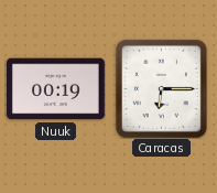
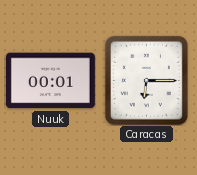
Nuuk: 00:19 -> 00:01 (50, 81)
